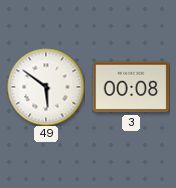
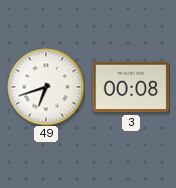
49: 5:51 -> 6:42 (46, 87)
